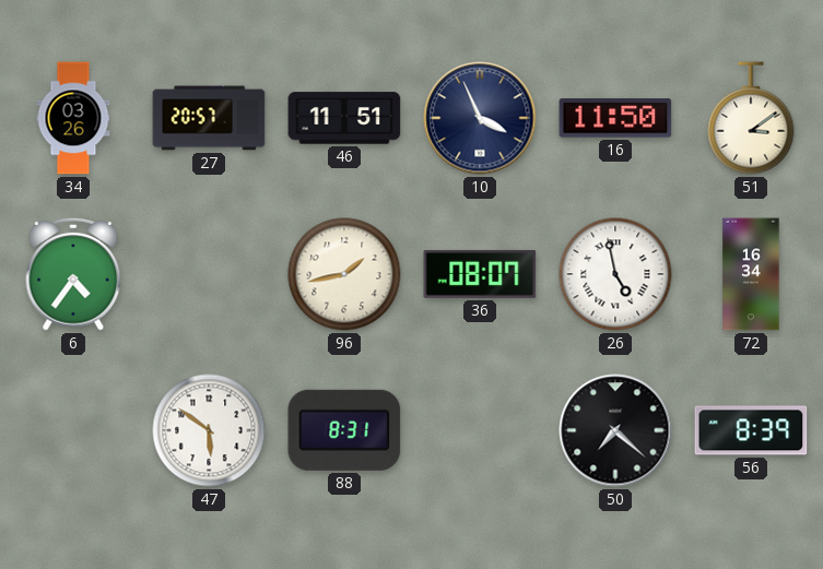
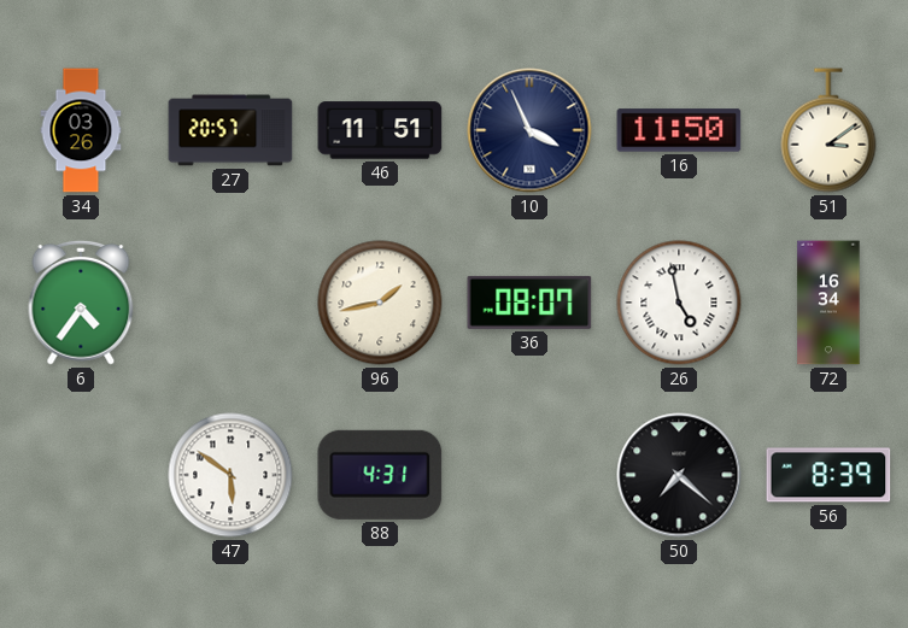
88: 8:31 -> 4:31 (380, 475)
